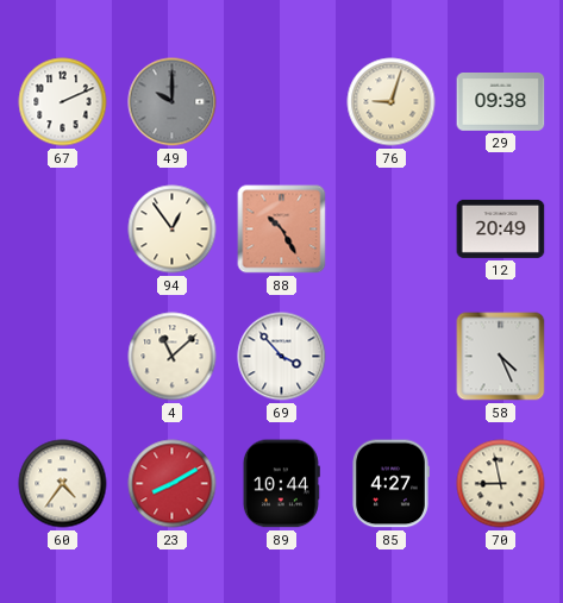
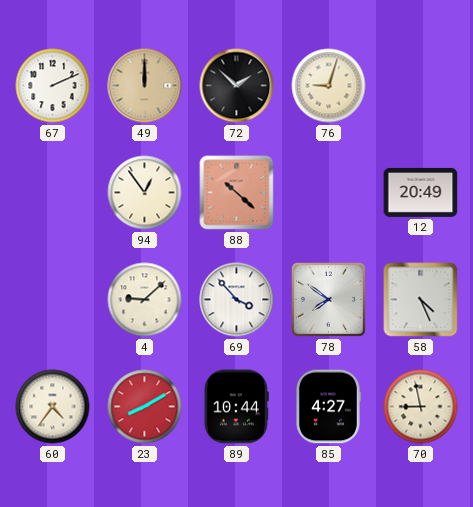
49: 10:00 -> 12:00 (145, 86)
49 dial: grey -> champagne (145, 86)
72: none -> 1:52 (237, 86)
29: 09:38 -> none (501, 102)
88: 10:25 -> 10:22 (237, 193)
4: 11:08 -> 9:08 (145, 300)
78: none -> 7:51 (329, 300)
